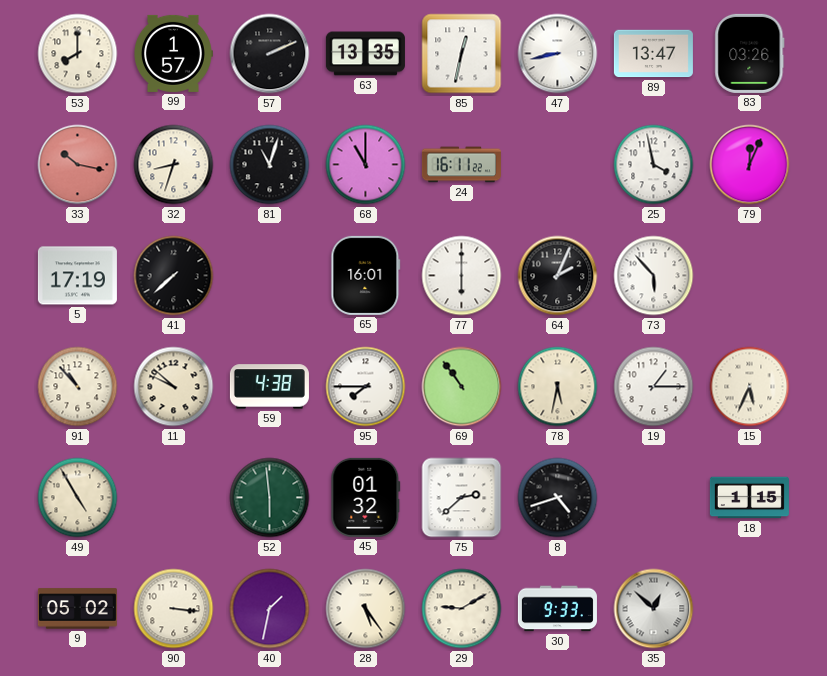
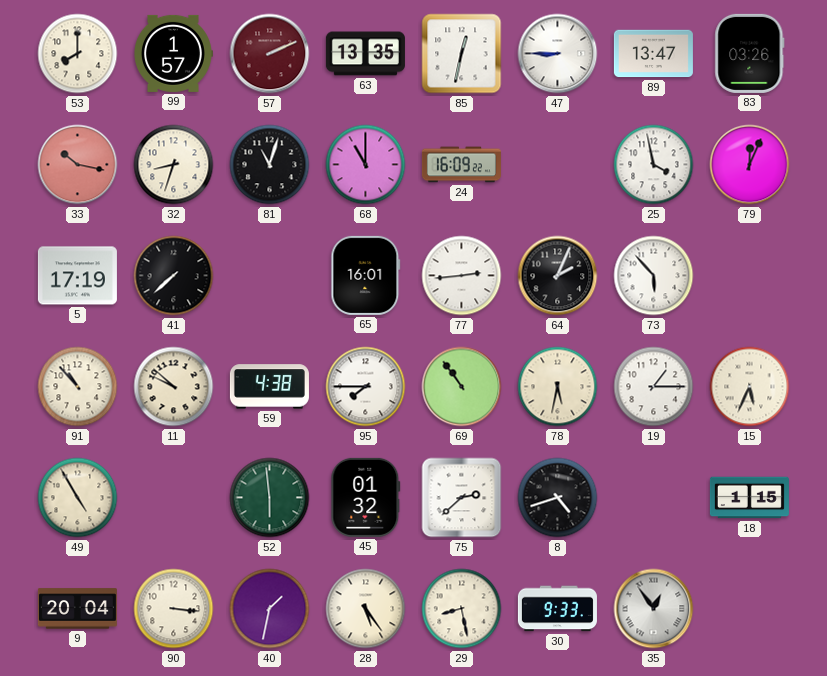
57 dial: black -> burgundy (270, 54)
47: 8:43 -> 8:45 (558, 54)
24: 16:11 -> 16:09 (461, 165)
77: 6:00 -> 2:44 (462, 276)
9: 05:02 -> 20:04 (77, 609)
29: 9:10 -> 8:28 (462, 609)
35: 12:52 -> 12:54 (654, 609)
